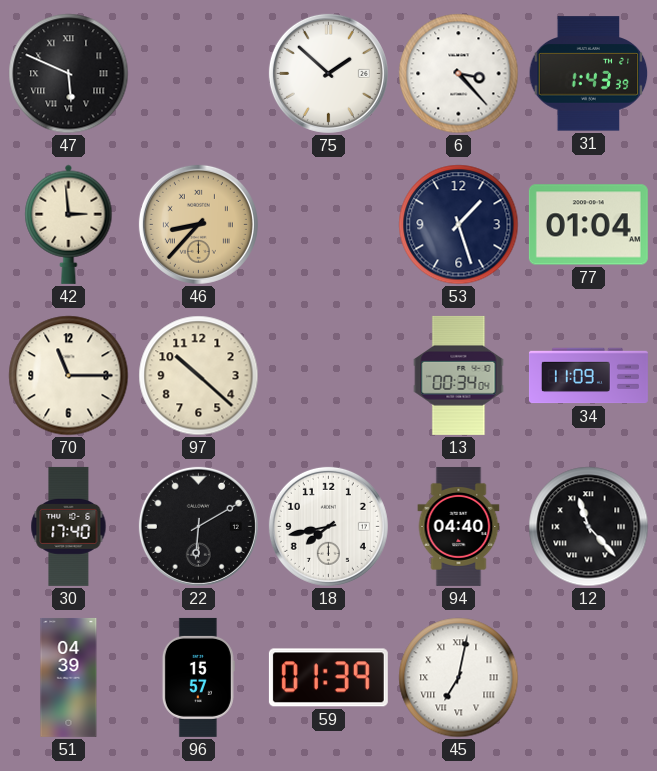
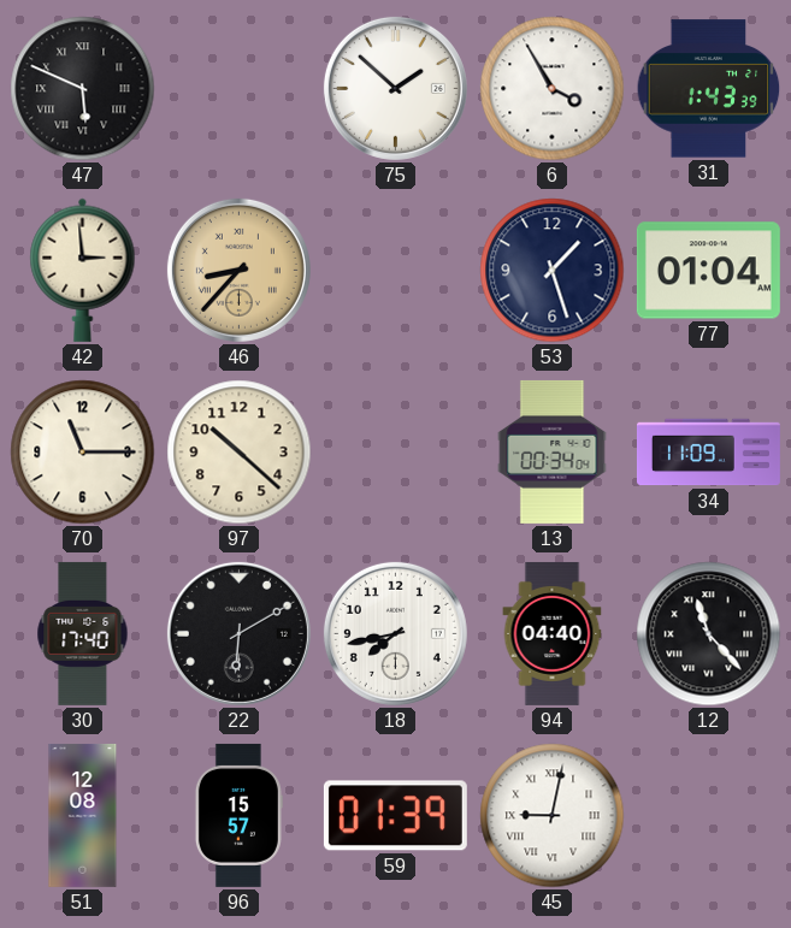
6: 3:23 -> 3:55 (553, 89)
51: 04:39 -> 12:08 (83, 815)
45: 7:02 -> 9:02 (553, 816)
